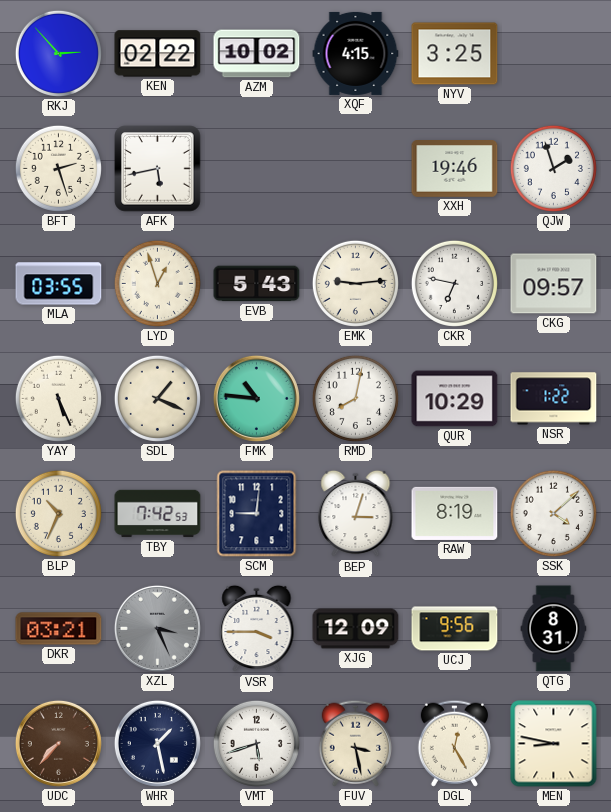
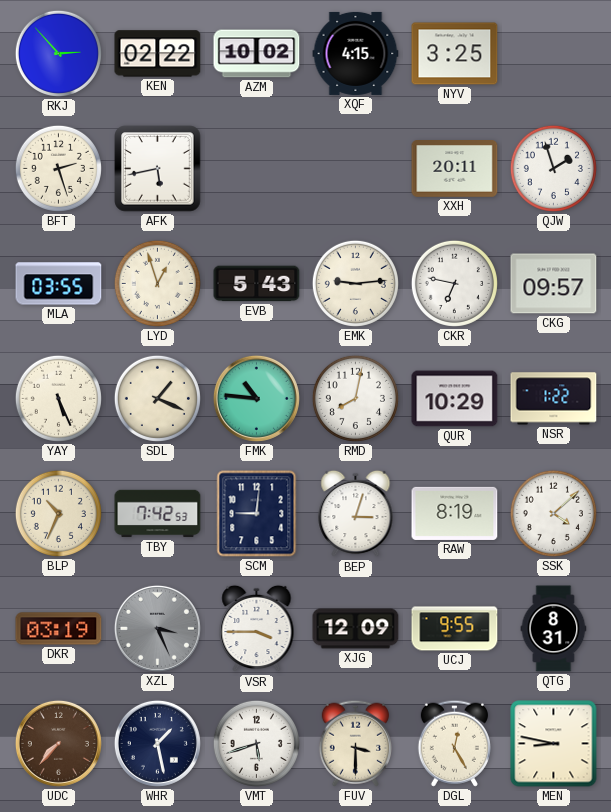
XXH: 19:46 -> 20:11 (455, 169)
DKR: 03:21 -> 03:19 (59, 629)
UCJ: 9:56 -> 9:55 (455, 629)
FUV: 3:28 -> 3:30 (355, 743)
